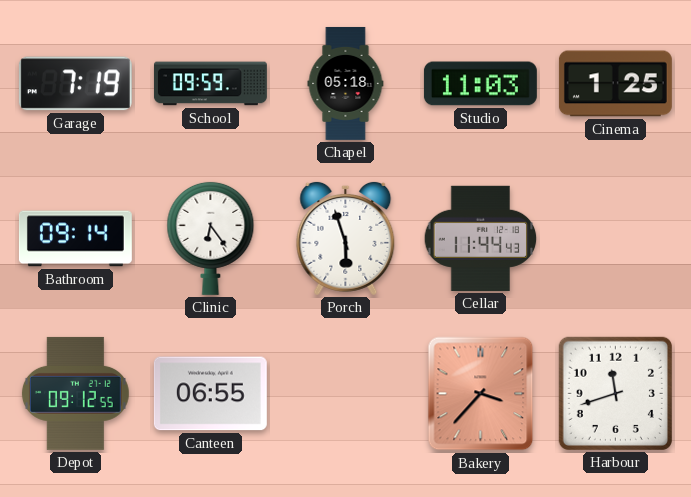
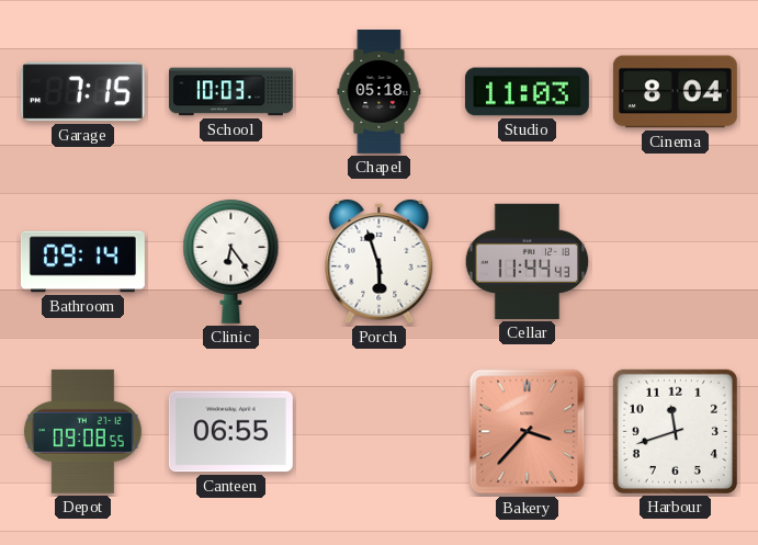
Garage: 7:19 -> 7:15 (82, 92)
School: 09:59 -> 10:03 (230, 92)
Cinema: 1:25 -> 8:04 (675, 92)
Depot: 09:12 -> 09:08 (82, 431)
